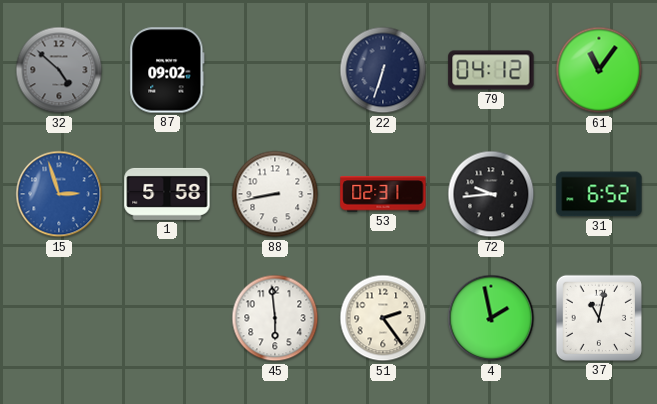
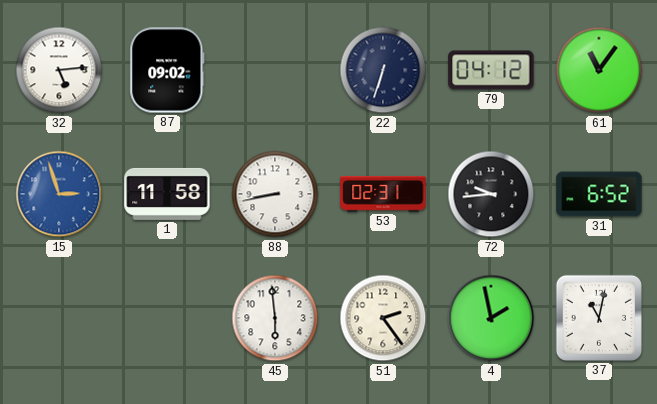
32: 4:52 -> 5:14 (59, 70)
32 dial: grey -> white (59, 70)
1: 5:58 -> 11:58 (167, 194)
